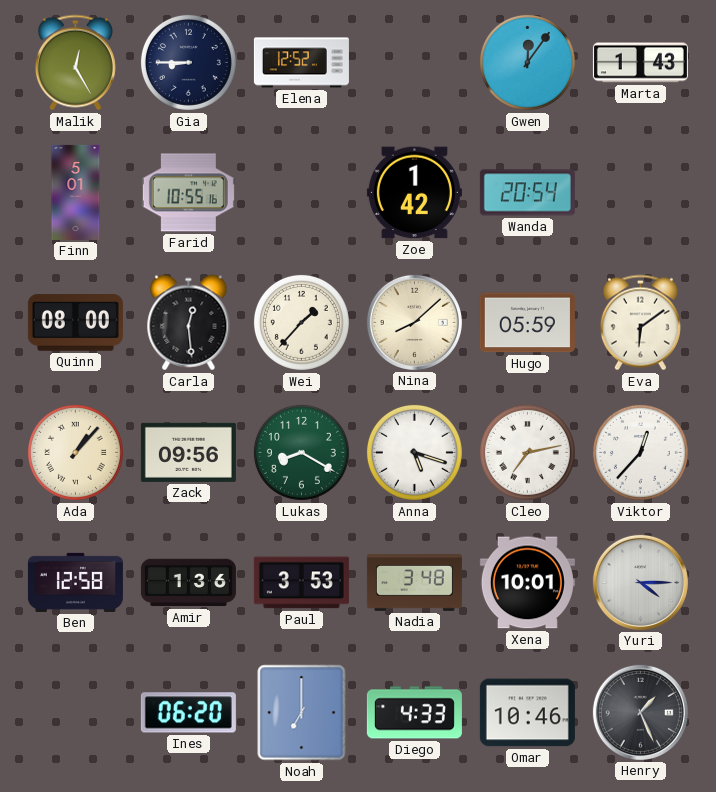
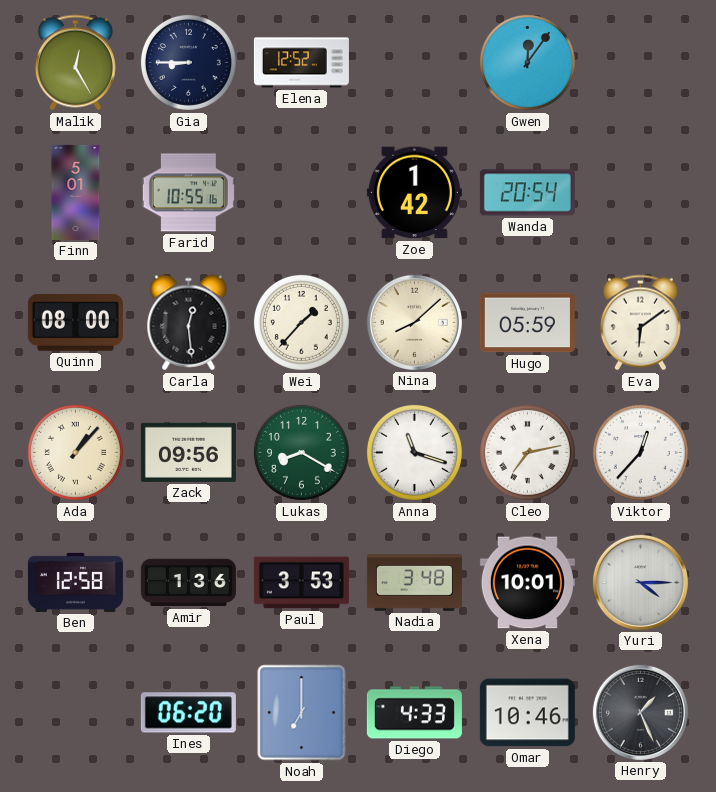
Marta: 1:43 -> none (640, 63)
Anna: 5:18 -> 11:18 (414, 452)
